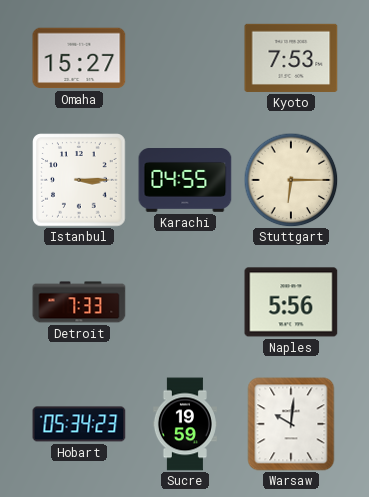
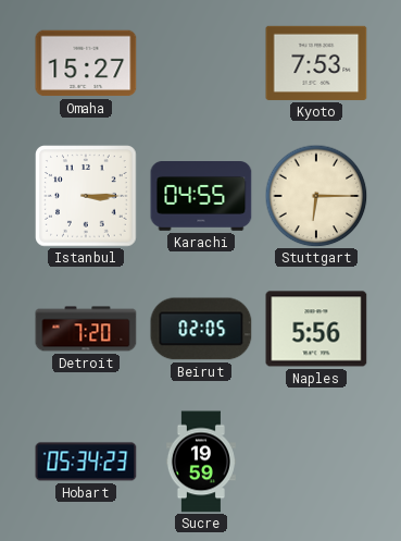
Detroit: 7:33 -> 7:20 (86, 329)
Beirut: none -> 02:05 (201, 329)
Warsaw: 10:01 -> none (291, 424)
